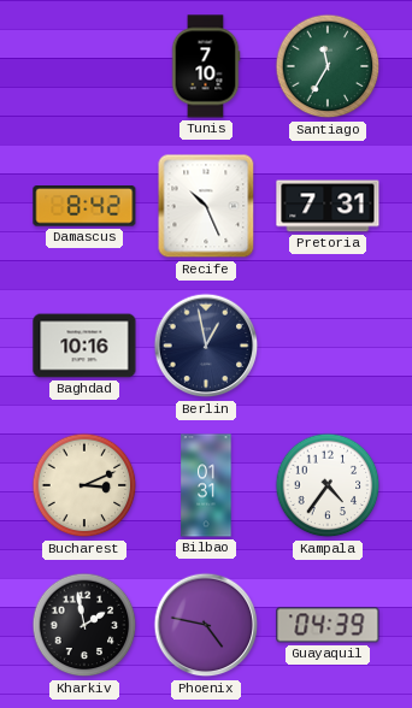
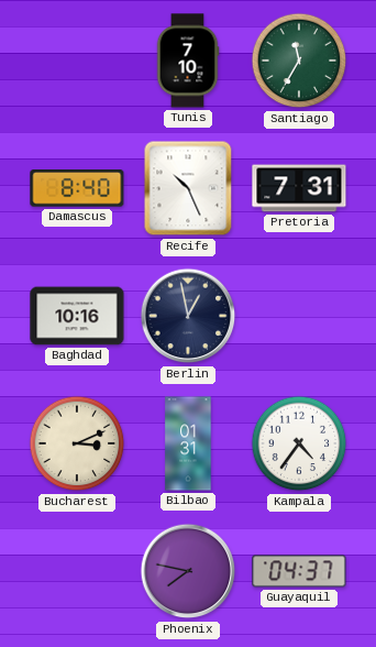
Damascus: 8:42 -> 8:40 (77, 188)
Kharkiv: 1:58 -> none (84, 625)
Phoenix: 4:47 -> 7:47 (188, 571)
Guayaquil: 04:39 -> 04:37 (299, 571)
